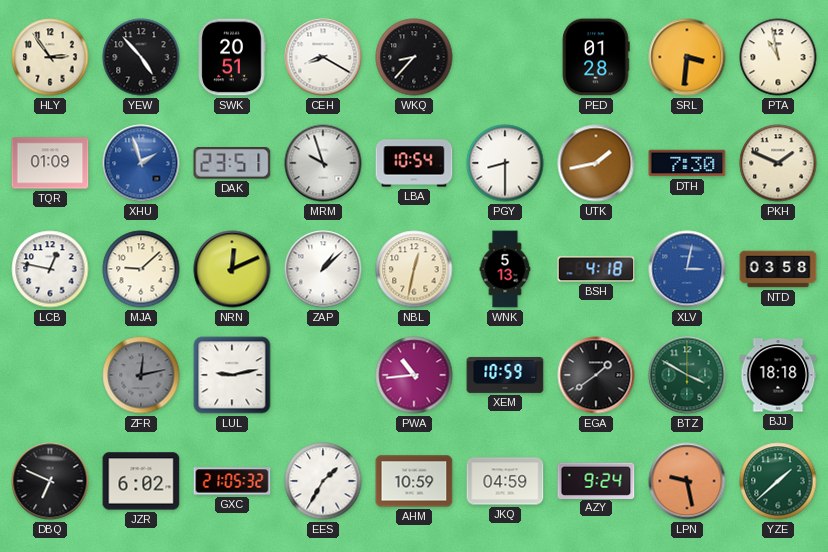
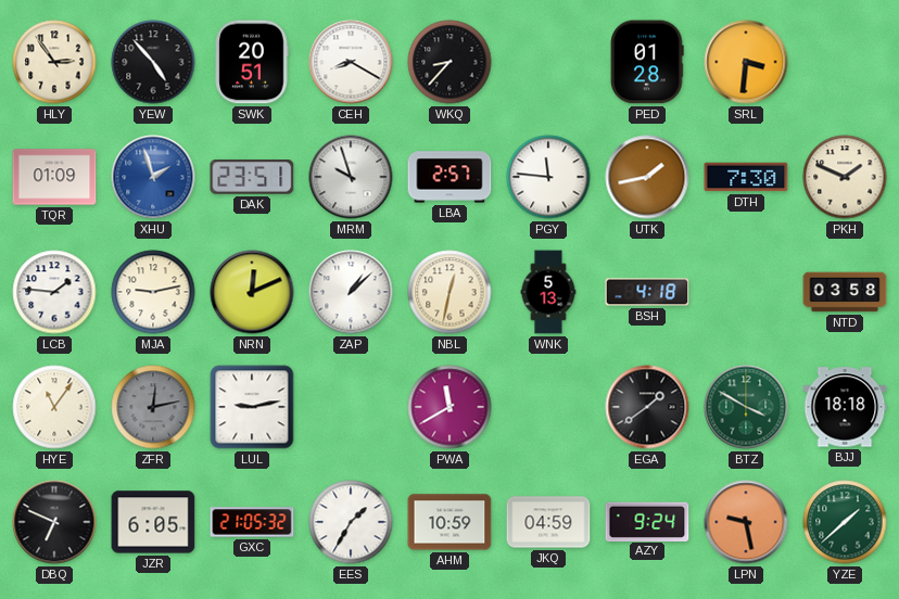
PTA: 10:58 -> none (778, 57)
LBA: 10:54 -> 2:57 (449, 177)
PGY: 8:30 -> 11:46 (548, 177)
LCB: 12:47 -> 1:46 (54, 292)
MJA: 9:08 -> 9:13 (153, 292)
XLV: 3:02 -> none (687, 269)
HYE: none -> 11:06 (54, 407)
PWA: 10:44 -> 11:40 (449, 407)
XEM: 10:59 -> none (505, 375)
JZR: 6:02 -> 6:05 (153, 522)
